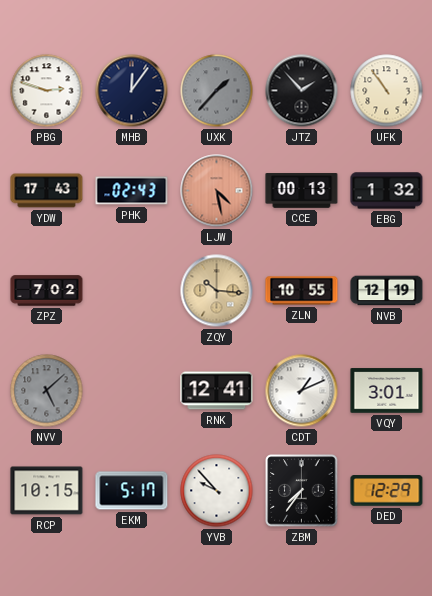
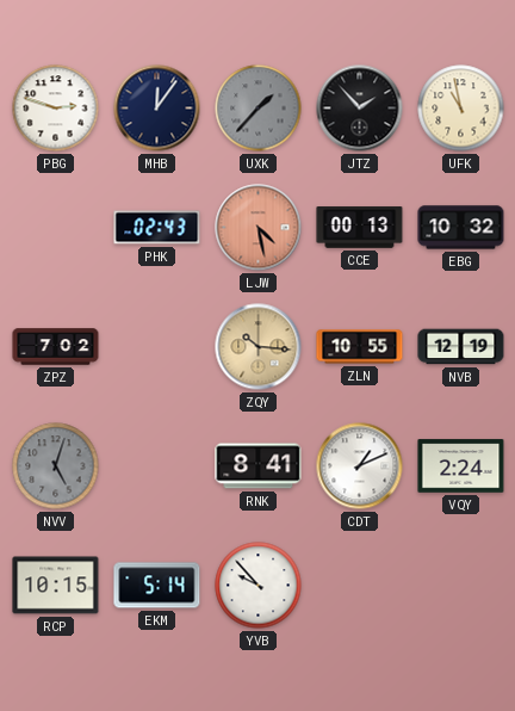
UFK: 10:54 -> 10:58 (461, 109)
YDW: 17:43 -> none (47, 191)
EBG: 1:32 -> 10:32 (461, 228)
NVV: 5:08 -> 5:03 (56, 466)
RNK: 12:41 -> 8:41 (259, 466)
VQY: 3:01 -> 2:24 (461, 466)
EKM: 5:17 -> 5:14 (157, 586)
ZBM: 7:36 -> none (302, 491)
DED: 12:29 -> none (387, 491)
